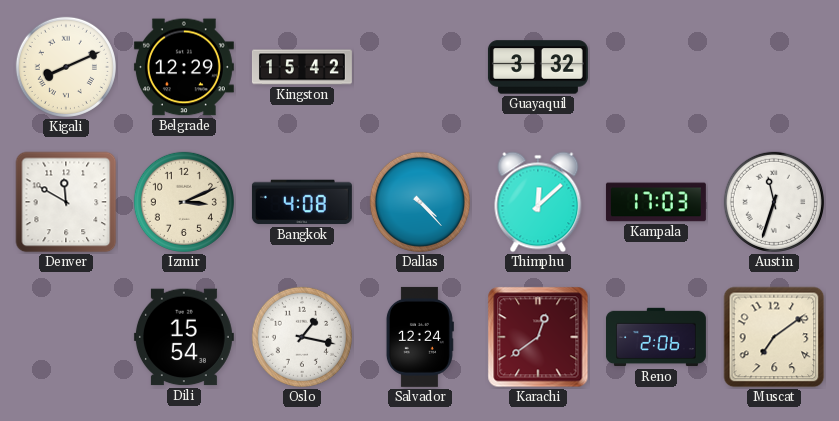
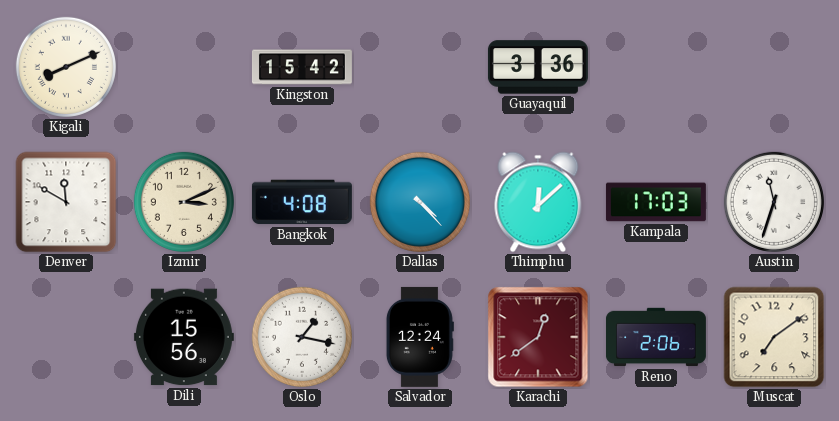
Belgrade: 12:29 -> none (184, 67)
Guayaquil: 3:32 -> 3:36 (538, 67)
Dili: 15:54 -> 15:56 (184, 337)
